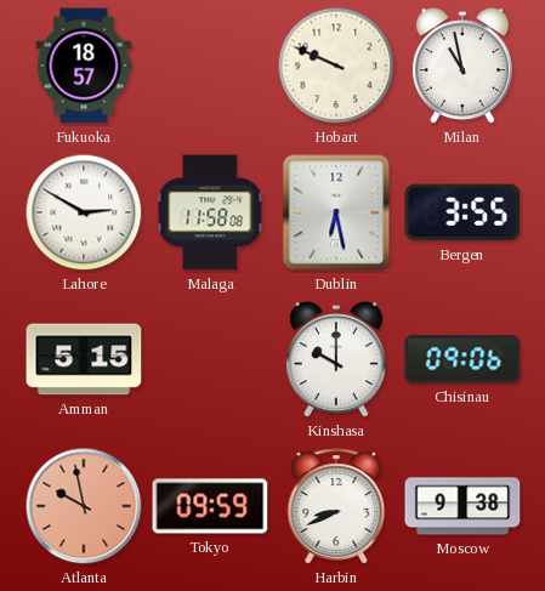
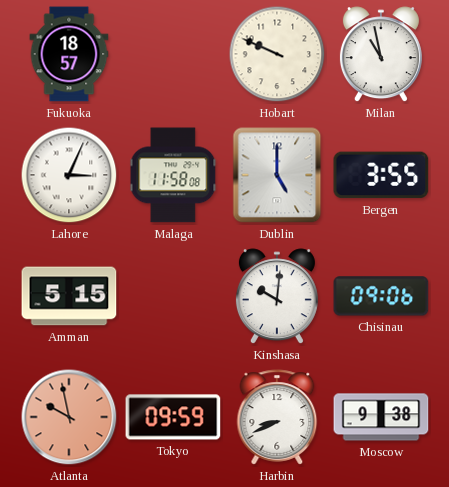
Lahore: 2:50 -> 3:04 (69, 175)
Dublin: 6:28 -> 5:00 (277, 175)
Kinshasa: 10:00 -> 10:01 (277, 297)
